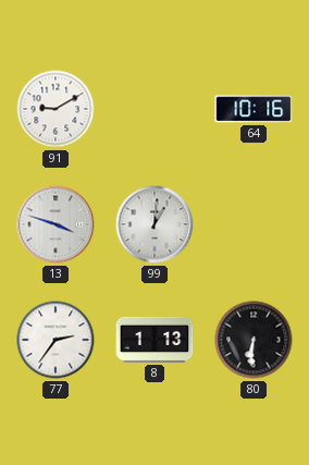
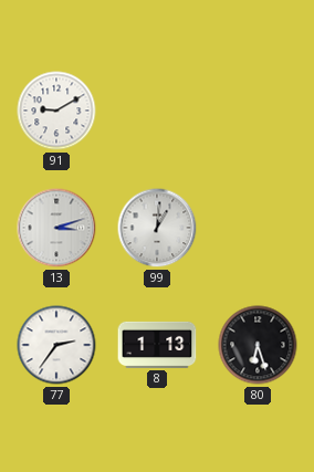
64: 10:16 -> none (254, 109)
13: 3:48 -> 3:12 (56, 228)
80: 6:31 -> 6:27 (258, 345)
